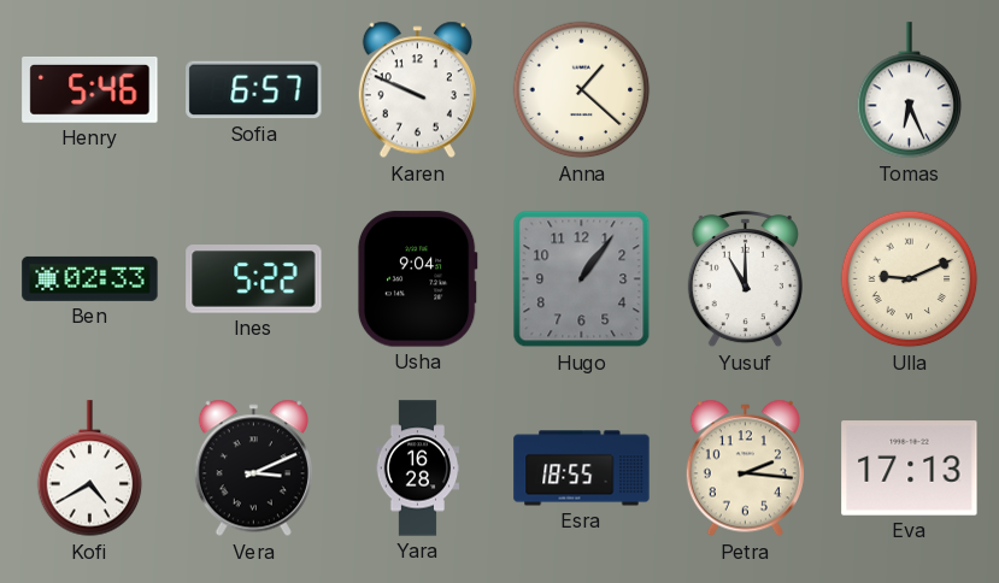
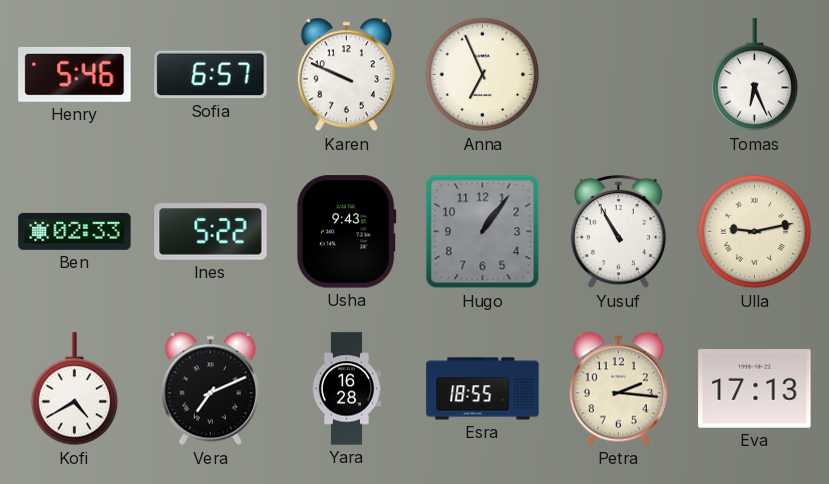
Anna: 1:22 -> 6:56 (483, 75)
Usha: 9:04 -> 9:43 (346, 232)
Yusuf: 11:00 -> 10:55 (618, 232)
Ulla: 9:11 -> 9:13 (755, 232)
Vera: 3:11 -> 7:11 (210, 389)
